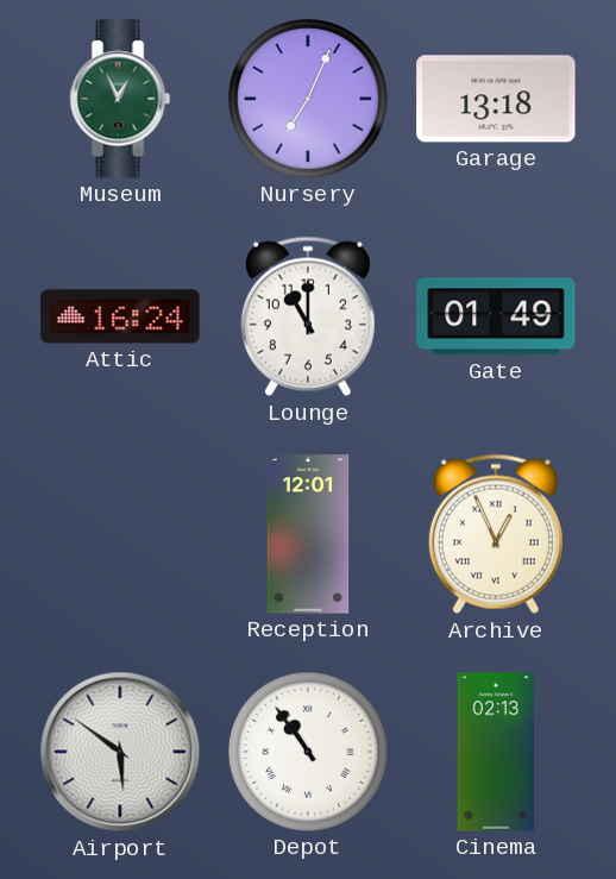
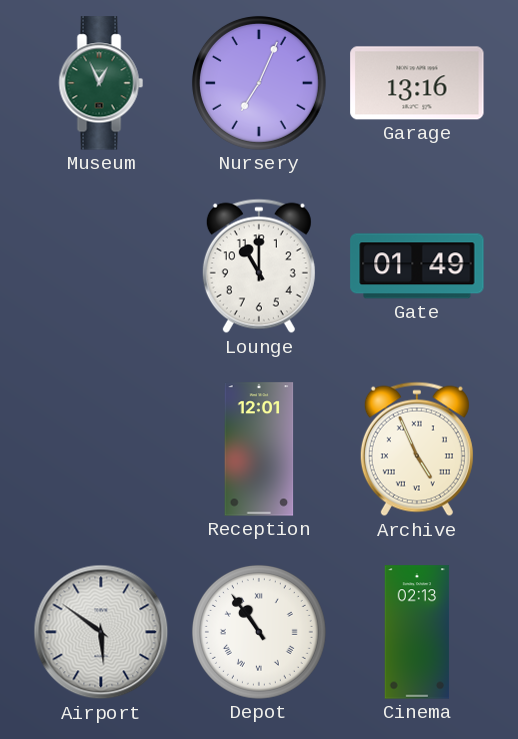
Garage: 13:18 -> 13:16 (417, 83)
Attic: 16:24 -> none (120, 316)
Archive: 12:56 -> 4:56 (417, 449)
